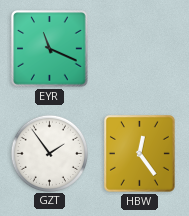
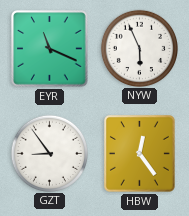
NYW: none -> 5:56 (139, 48)
GZT: 1:54 -> 8:54 (49, 153)
